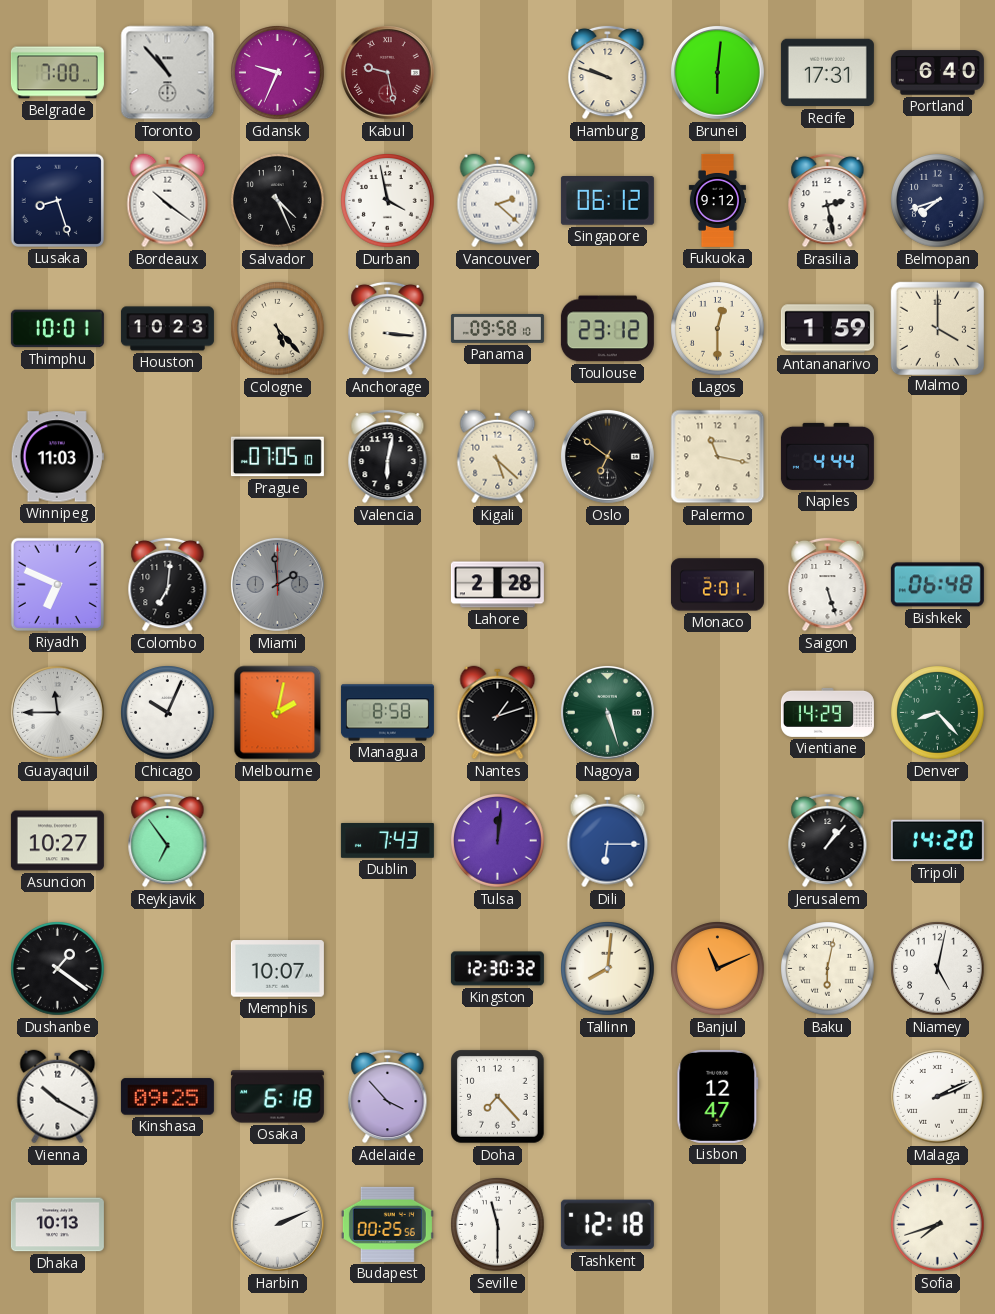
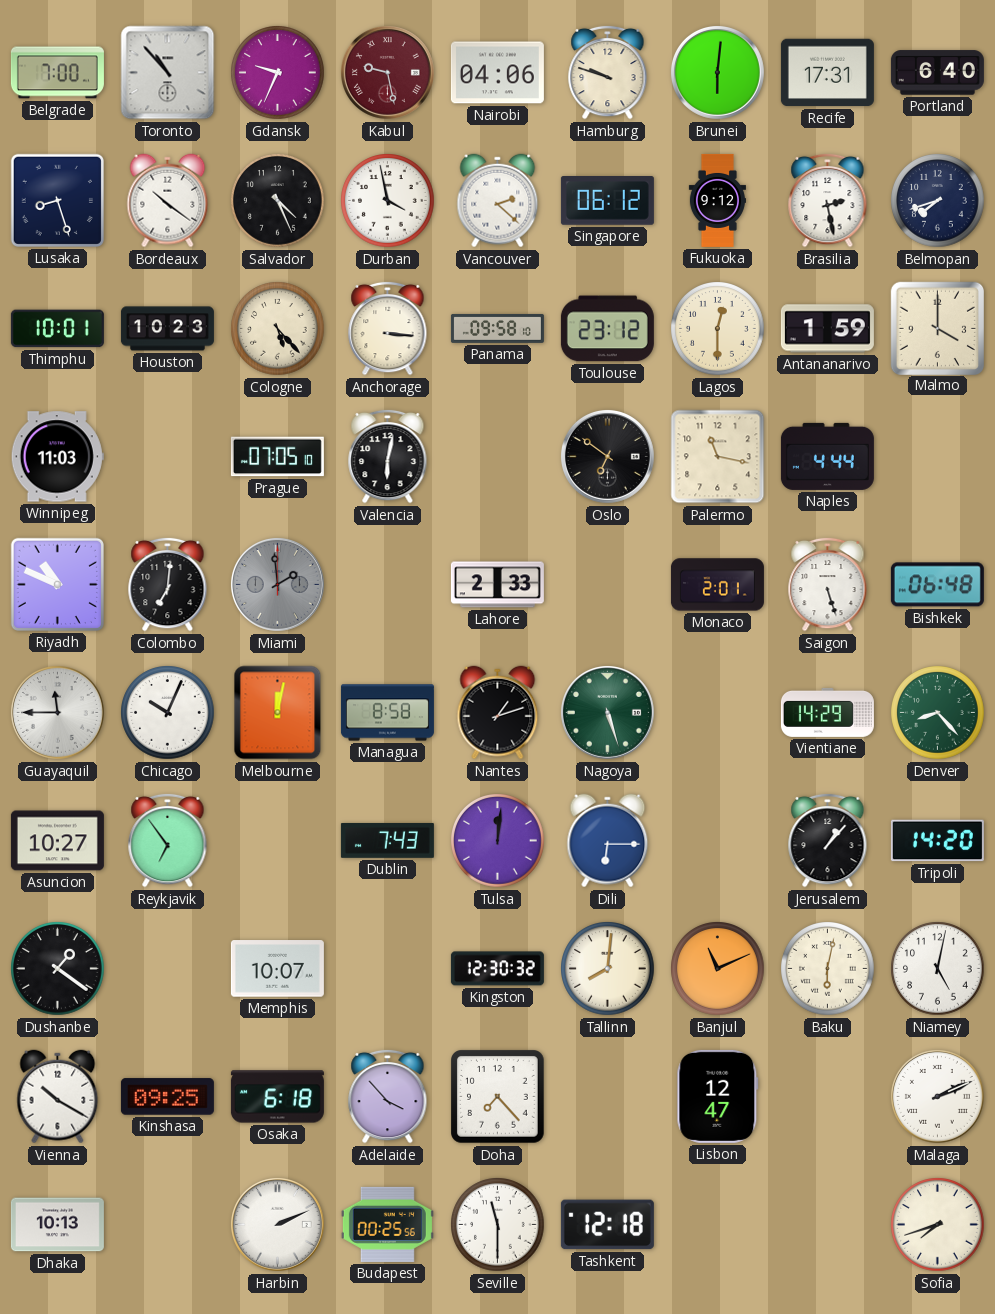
Nairobi: none -> 04:06 (497, 73)
Kigali: 5:22 -> none (498, 457)
Riyadh: 6:49 -> 10:49 (57, 584)
Lahore: 2:28 -> 2:33 (497, 585)
Melbourne: 2:02 -> 12:02 (278, 713)
